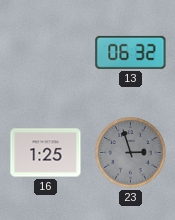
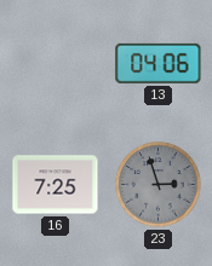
13: 06:32 -> 04:06 (159, 63)
16: 1:25 -> 7:25 (56, 185)
